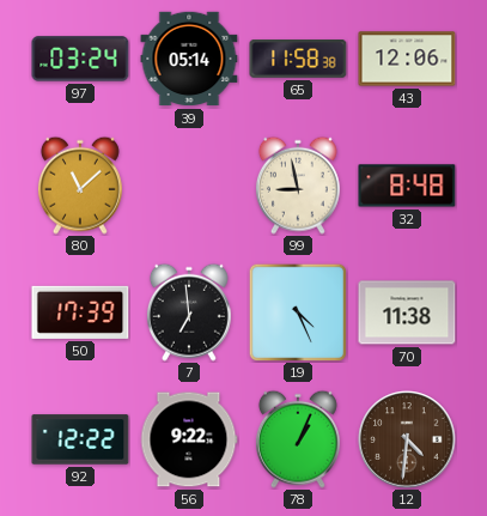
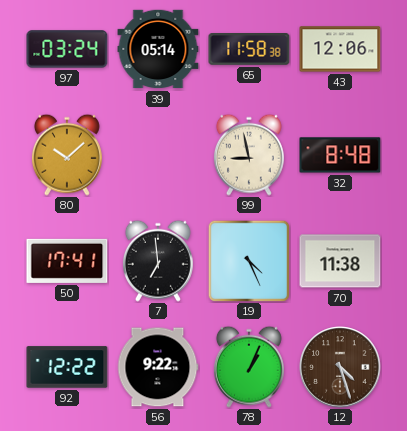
80: 11:08 -> 10:08 (67, 155)
50: 17:39 -> 17:41 (67, 261)
12: 4:31 -> 4:27 (340, 367)
